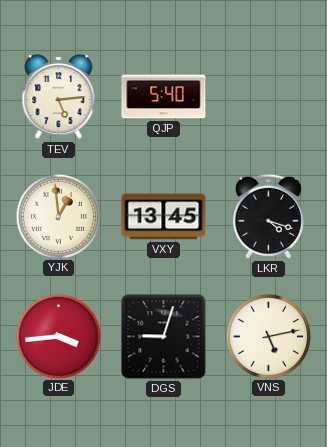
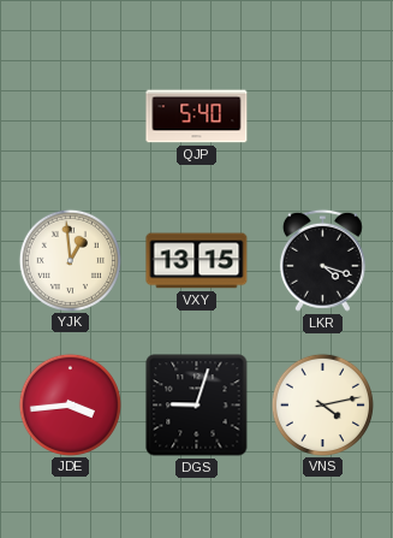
TEV: 5:14 -> none (59, 97)
VXY: 13:45 -> 13:15 (197, 261)
VNS: 5:13 -> 4:13 (322, 404)
